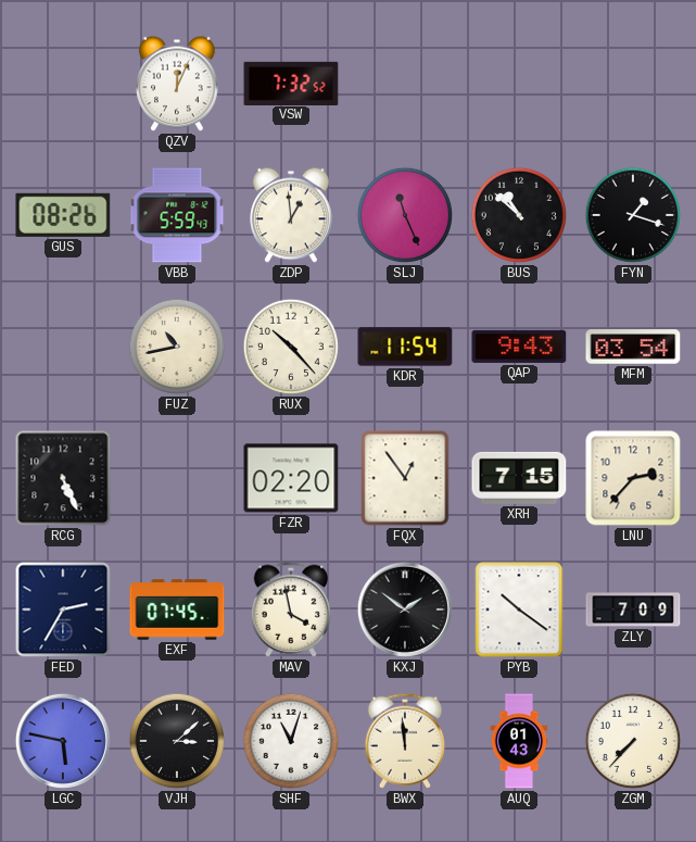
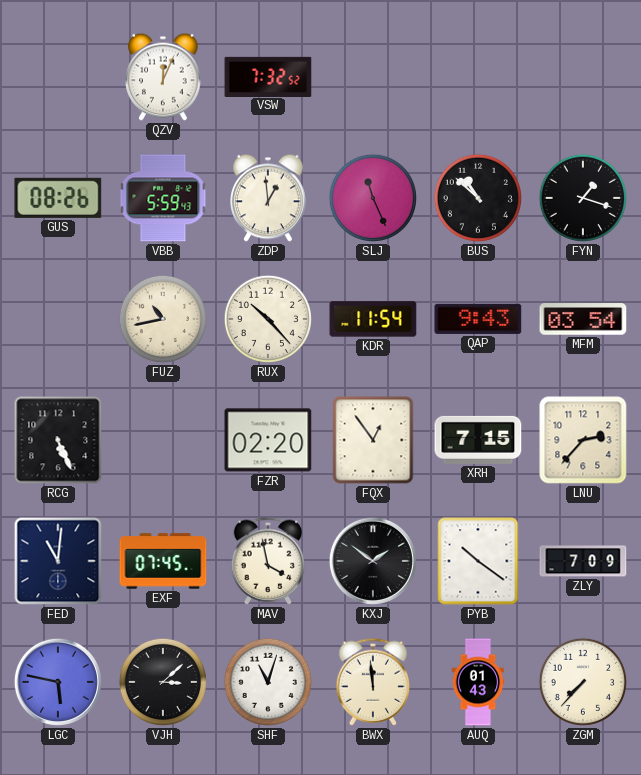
FED: 2:35 -> 11:01 (58, 561)
